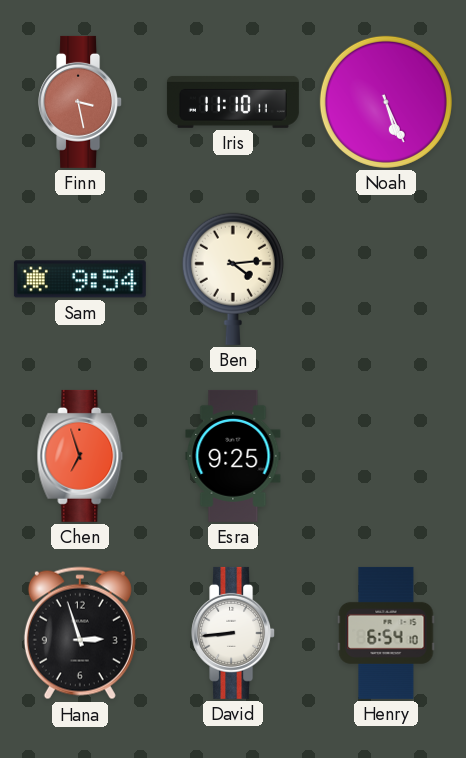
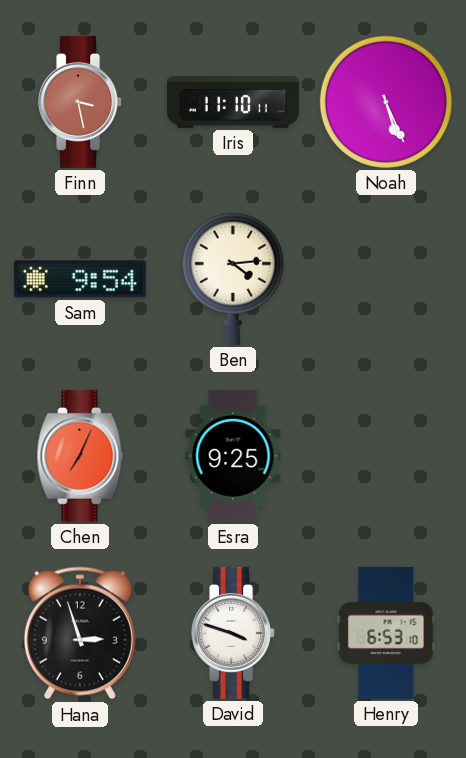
Chen: 6:57 -> 7:04 (80, 456)
David: 8:44 -> 3:48 (234, 633)
Henry: 6:54 -> 6:53 (386, 633)
